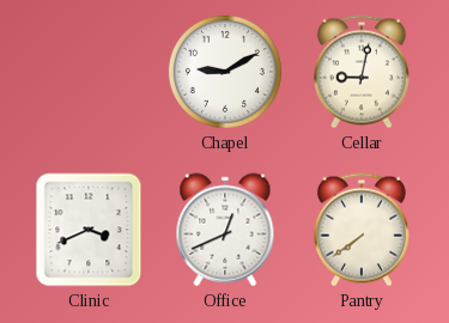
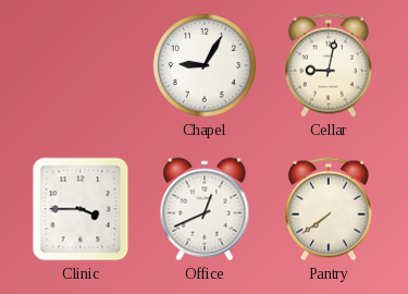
Chapel: 9:10 -> 9:05 (205, 65)
Clinic: 3:41 -> 3:45 (81, 209)
